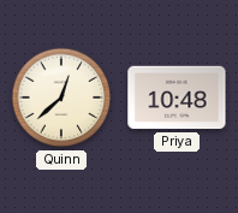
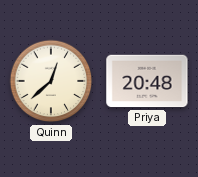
Priya: 10:48 -> 20:48 (147, 81)
